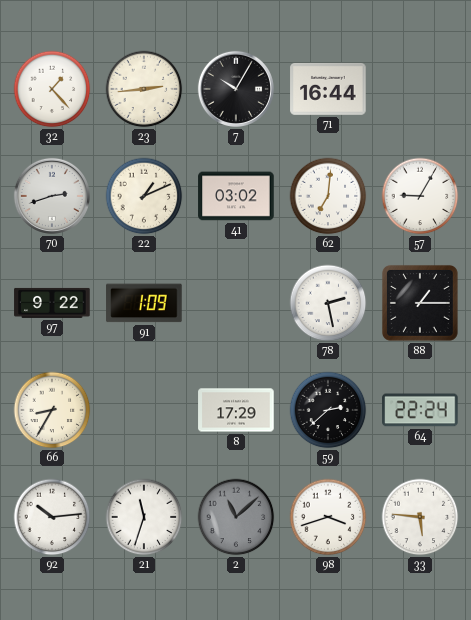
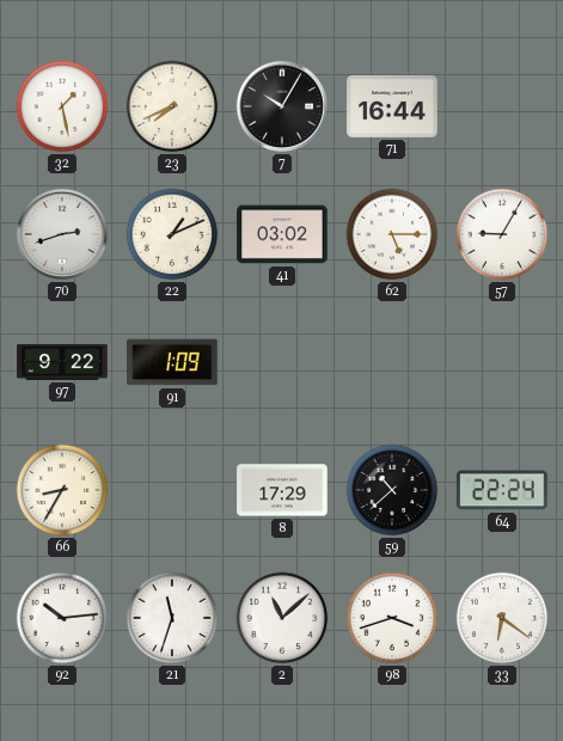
32: 1:23 -> 1:28 (62, 106)
23: 2:44 -> 7:41 (172, 106)
62: 7:01 -> 5:15 (392, 234)
78: 2:28 -> none (328, 303)
88: 1:15 -> none (420, 303)
59: 2:38 -> 10:38 (392, 490)
2 dial: grey -> white (282, 618)
33: 5:46 -> 6:21 (502, 618)
